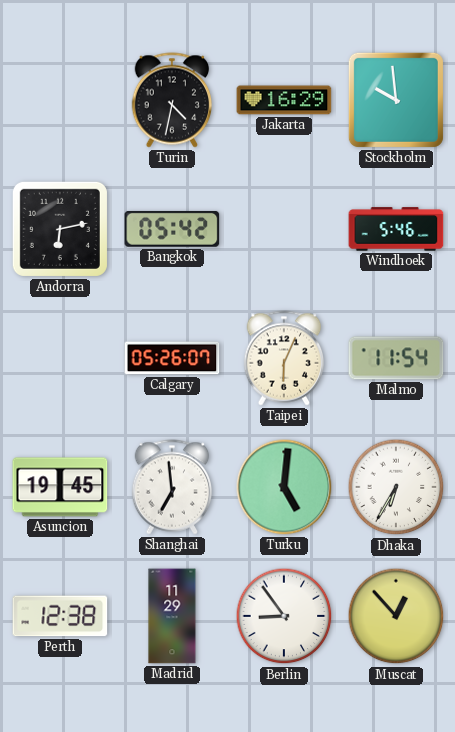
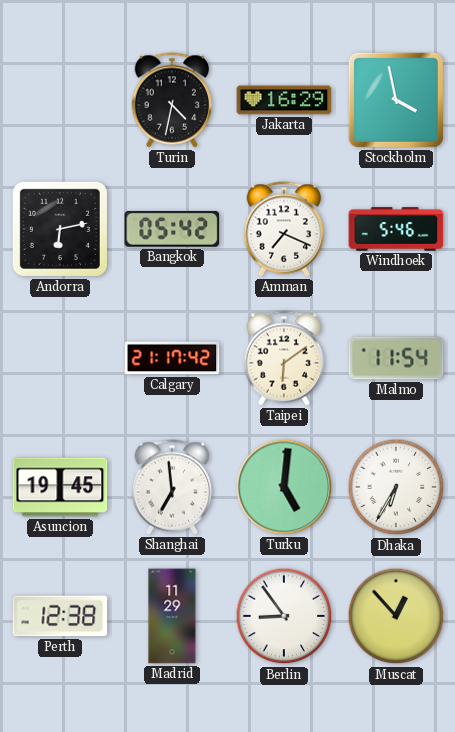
Stockholm: 9:59 -> 3:58 (396, 100)
Amman: none -> 7:19 (284, 229)
Calgary: 05:26 -> 21:17 (172, 358)
Taipei: 6:04 -> 6:09 (284, 358)
